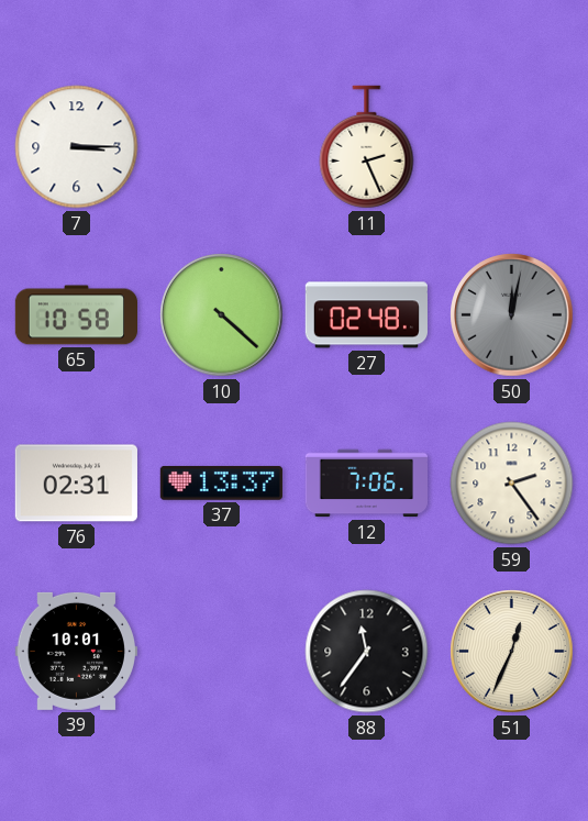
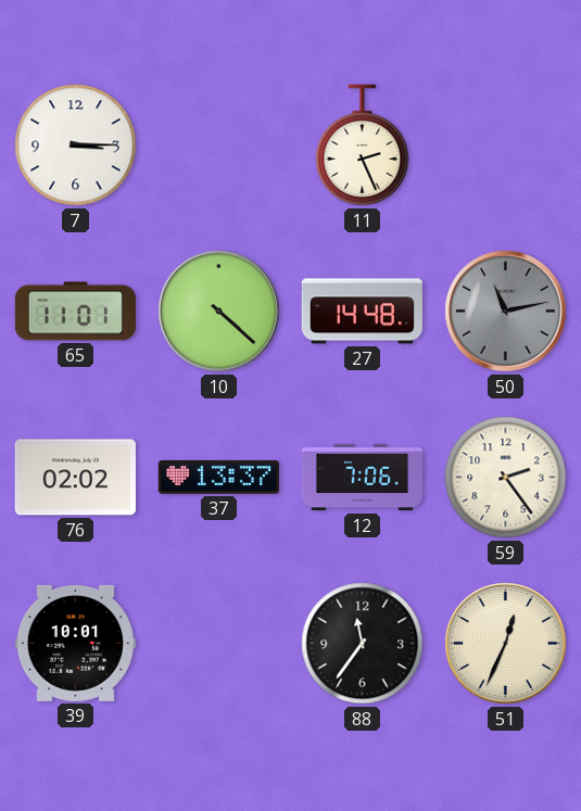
65: 10:58 -> 11:01 (75, 312)
27: 02:48 -> 14:48 (362, 312)
50: 12:02 -> 11:13 (506, 312)
76: 02:31 -> 02:02 (75, 478)
